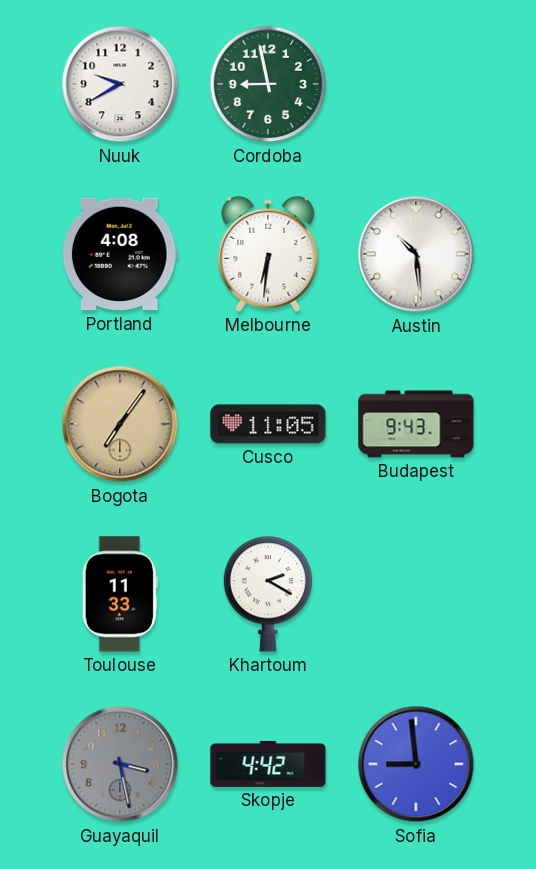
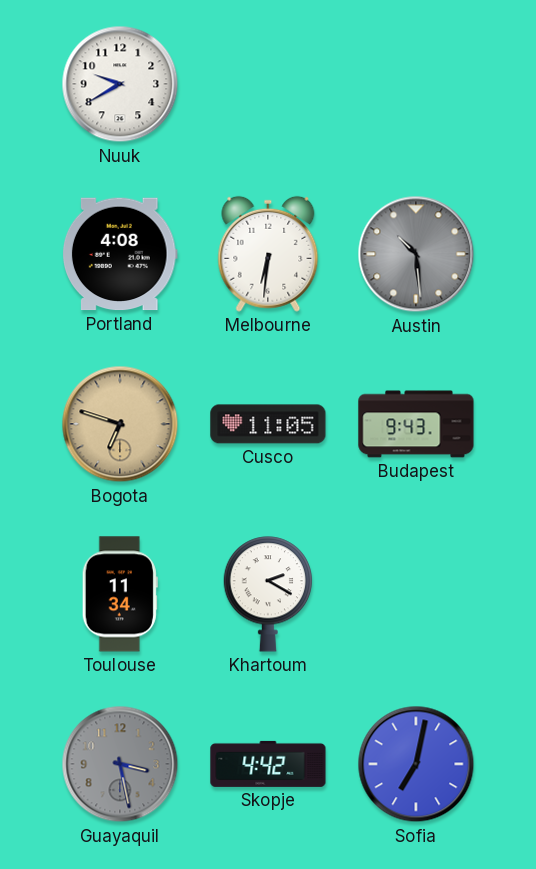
Cordoba: 8:58 -> none (268, 84)
Austin dial: white -> grey (416, 254)
Bogota: 7:06 -> 6:48 (120, 424)
Toulouse: 11:33 -> 11:34 (120, 594)
Sofia: 8:59 -> 7:02 (416, 764)
